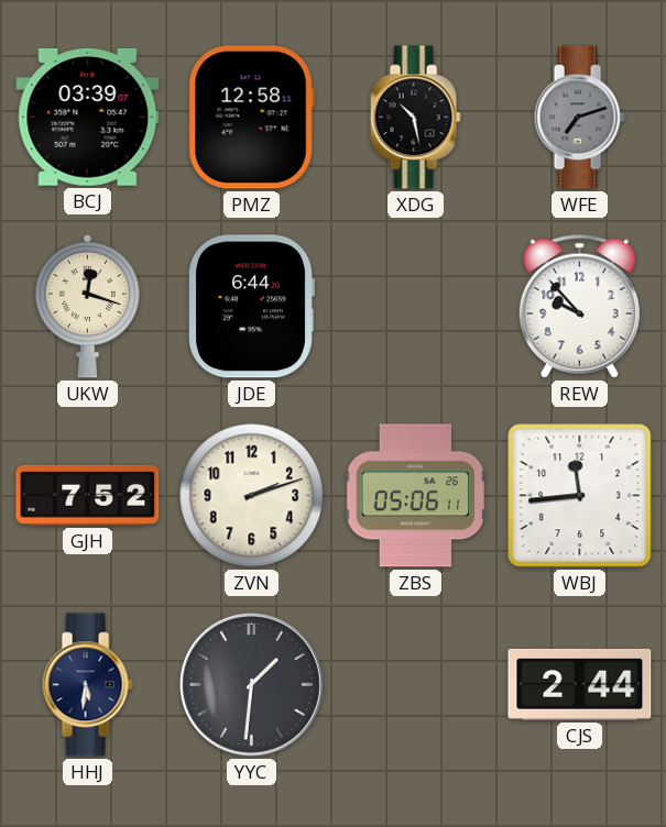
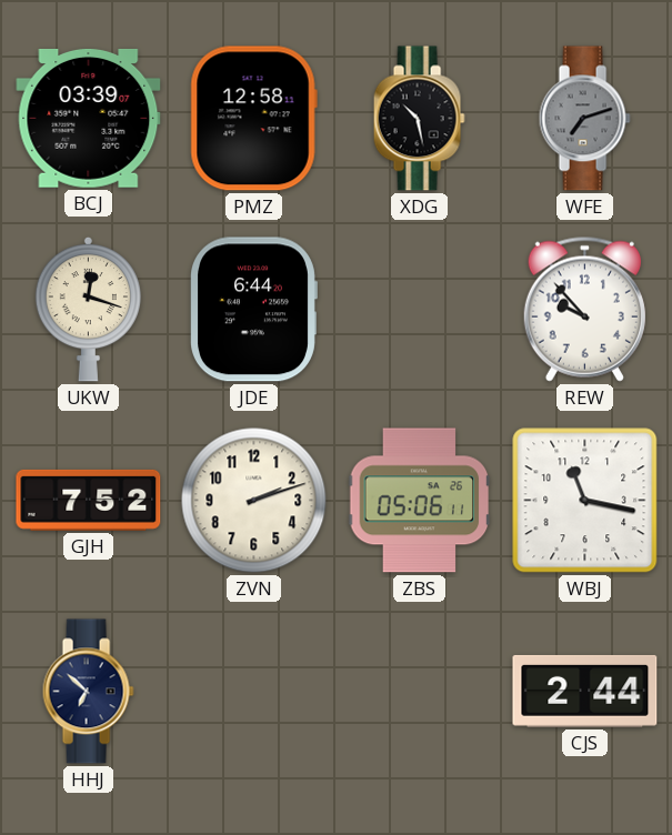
WBJ: 11:44 -> 11:17 (585, 501)
HHJ: 5:31 -> 6:52 (88, 692)
YYC: 1:31 -> none (251, 684)
